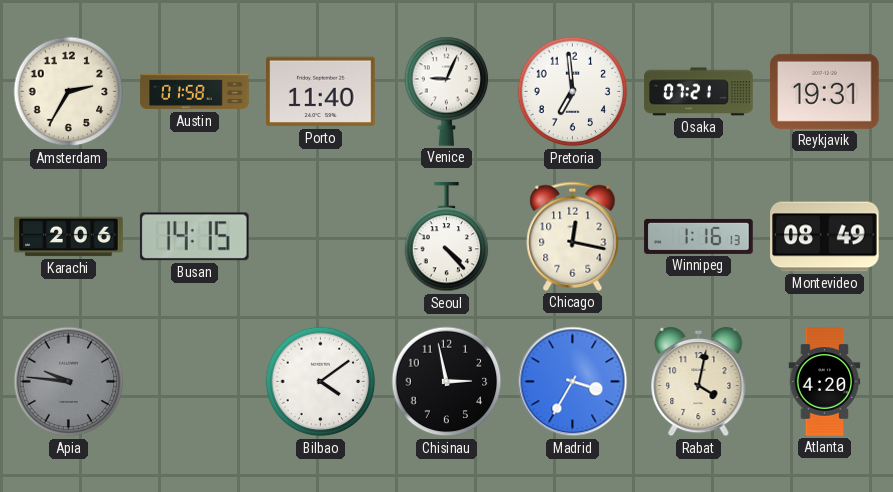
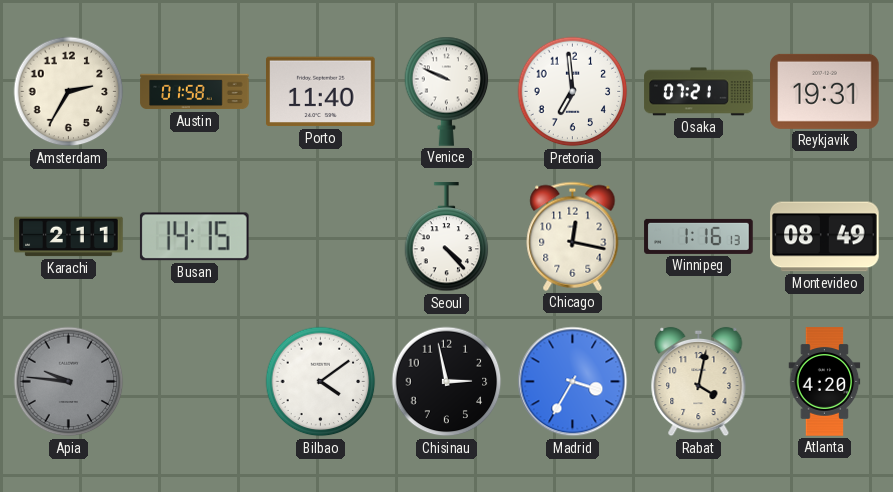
Venice: 9:04 -> 9:49 (447, 91)
Karachi: 2:06 -> 2:11 (69, 237)
